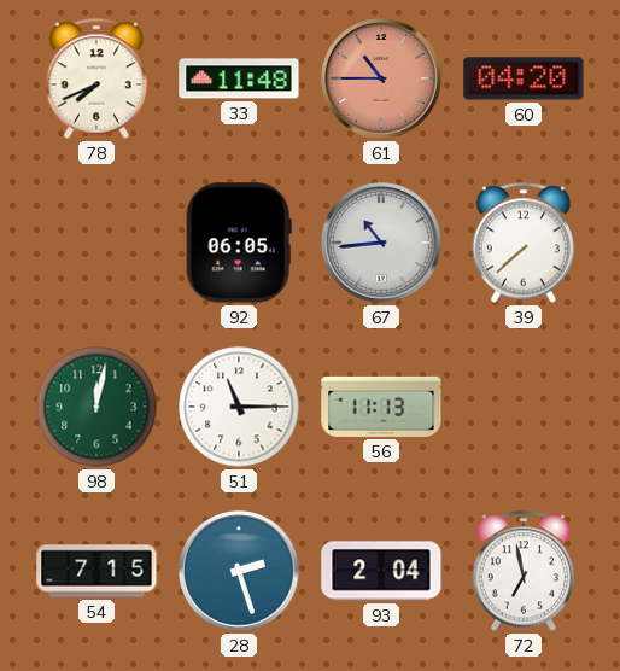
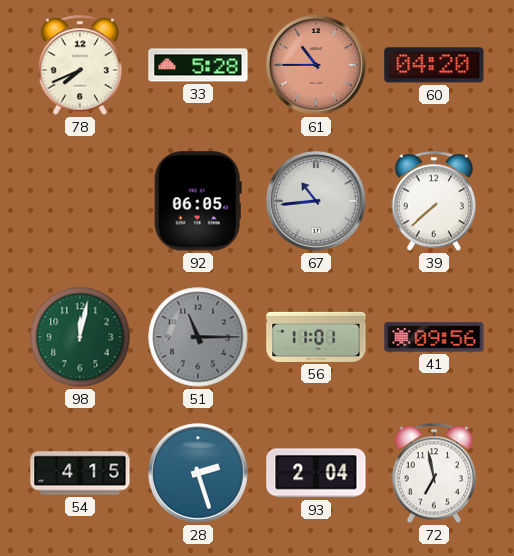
33: 11:48 -> 5:28 (198, 65)
51 dial: white -> grey (198, 337)
56: 11:13 -> 11:01 (316, 337)
41: none -> 09:56 (434, 337)
54: 7:15 -> 4:15 (80, 473)
